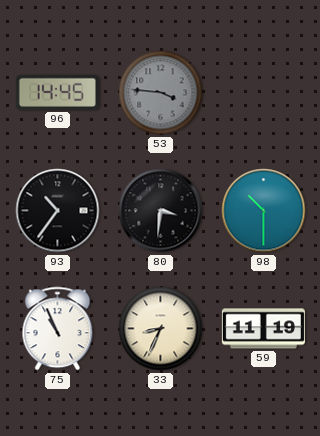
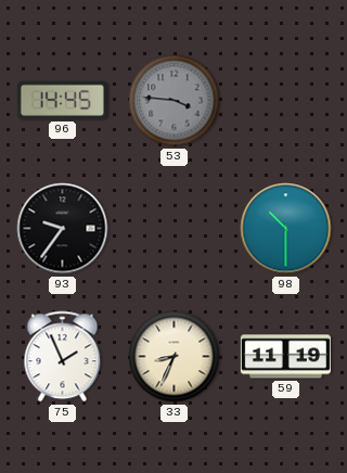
93: 10:36 -> 9:36 (63, 229)
80: 3:31 -> none (161, 211)
75: 10:56 -> 1:56 (63, 357)
